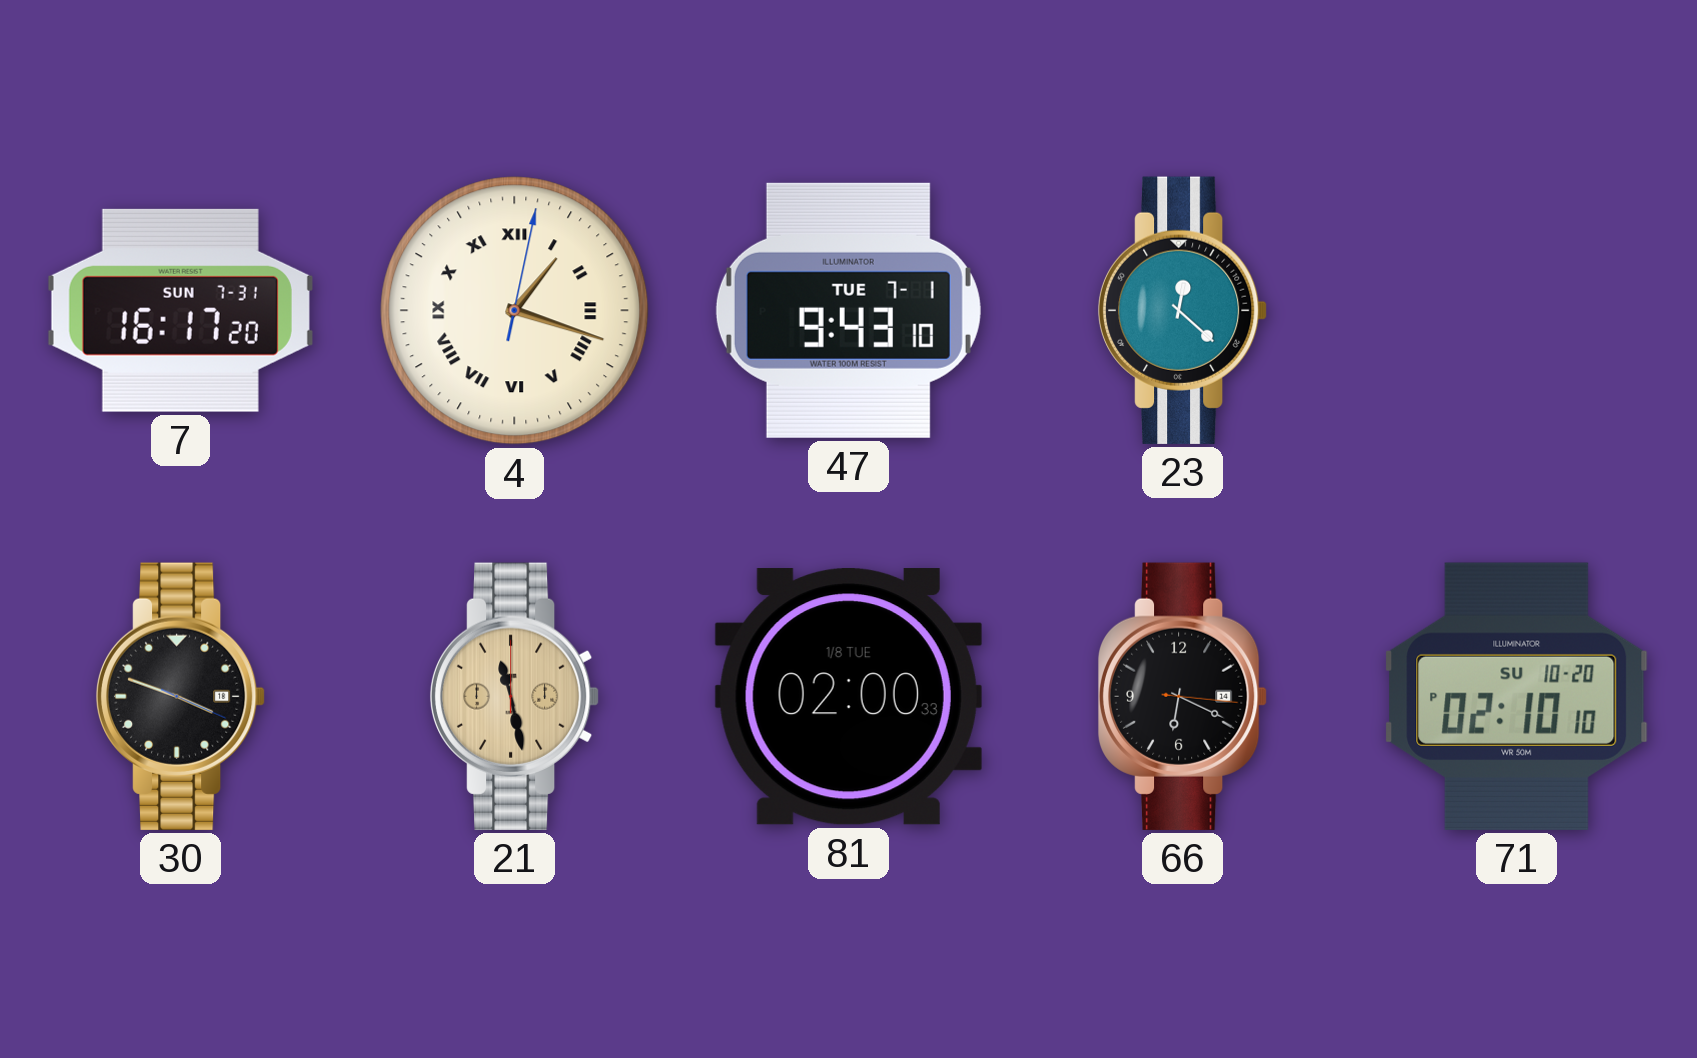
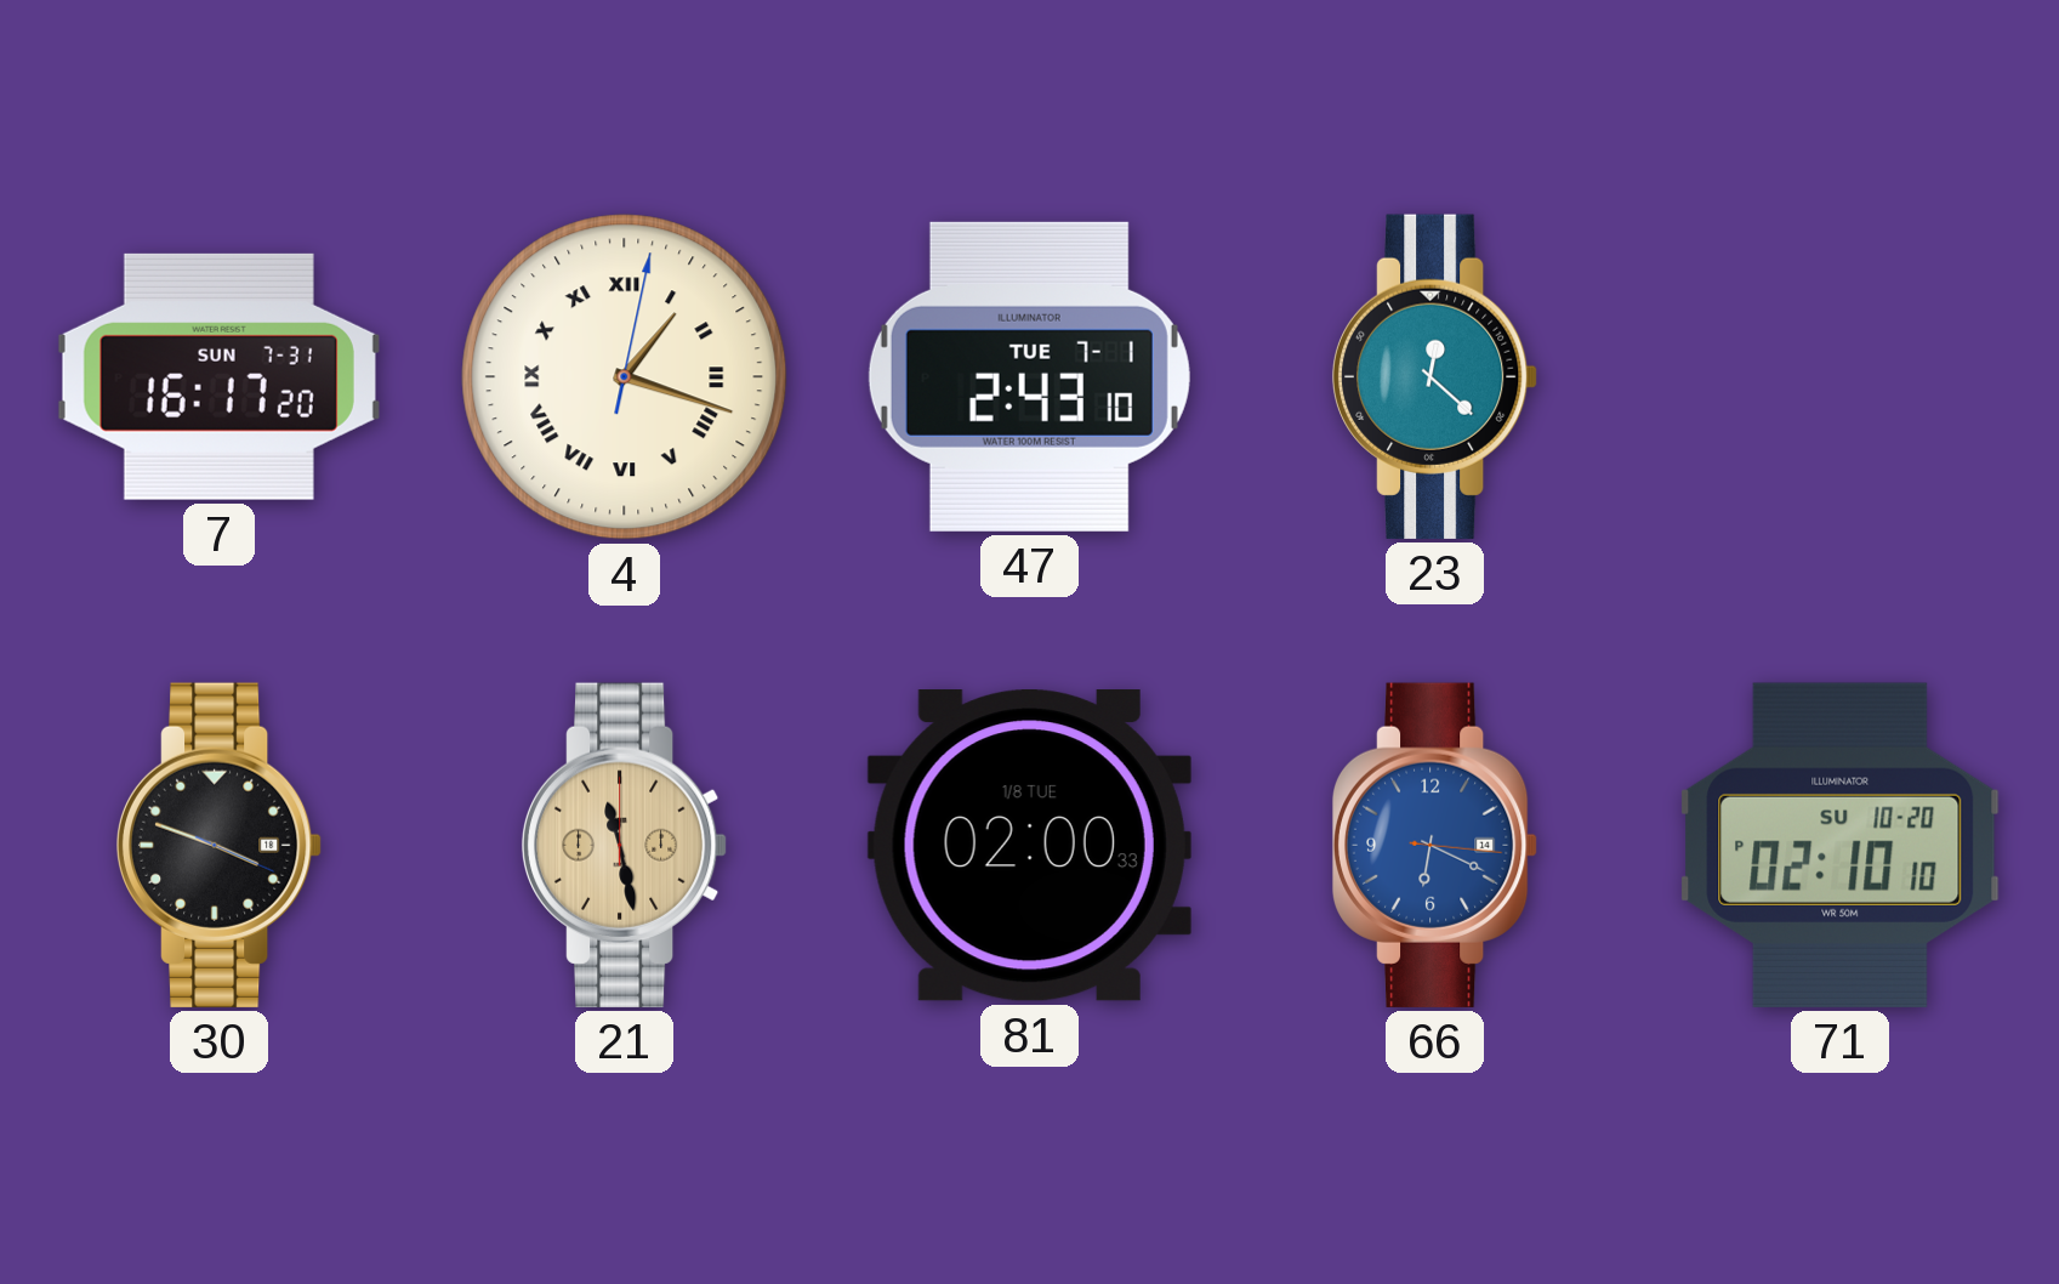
47: 9:43 -> 2:43 (1029, 376)
66 dial: black -> blue (1435, 845)
